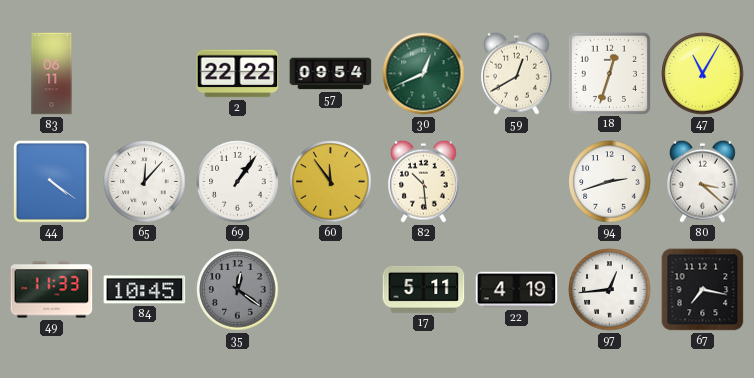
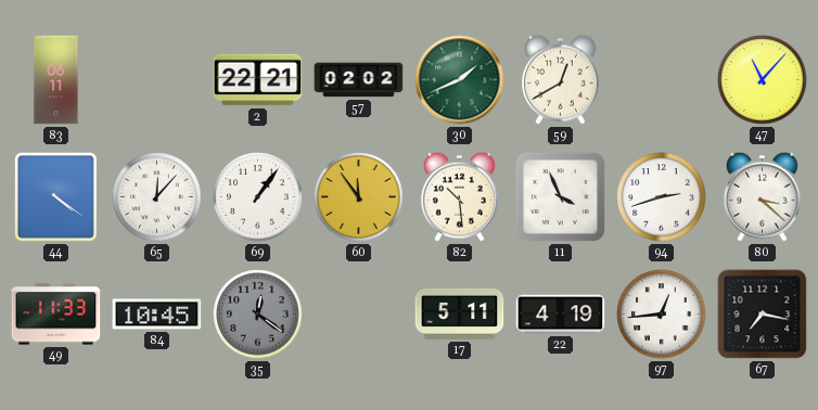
2: 22:22 -> 22:21 (258, 80)
57: 09:54 -> 02:02 (359, 80)
30: 12:41 -> 1:41 (460, 80)
18: 12:33 -> none (609, 73)
47: 11:05 -> 11:07 (763, 80)
11: none -> 3:56 (560, 196)
